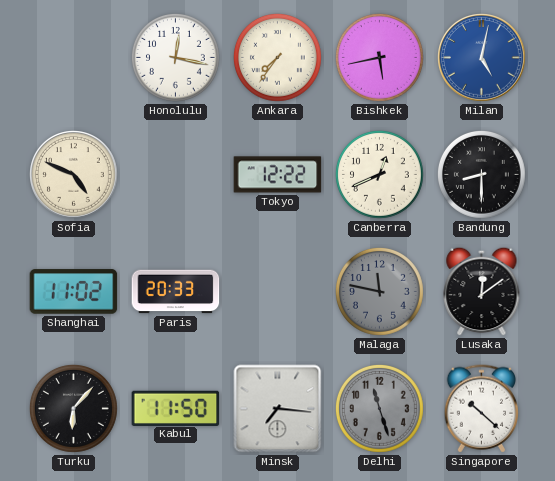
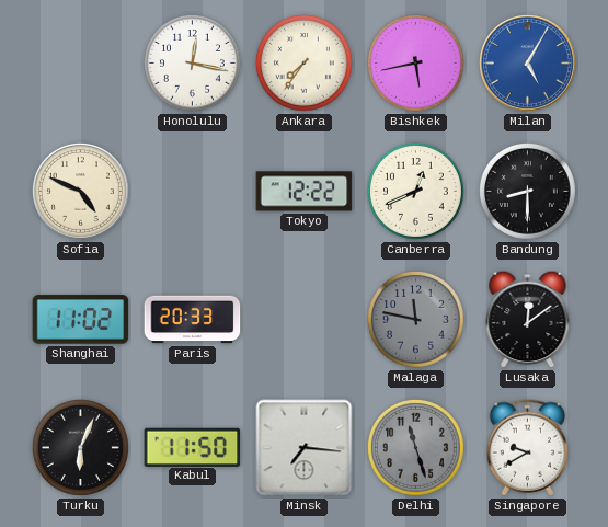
Milan: 5:02 -> 5:05 (528, 64)
Turku: 6:07 -> 6:04 (80, 447)
Singapore: 10:22 -> 9:40 (527, 448)
